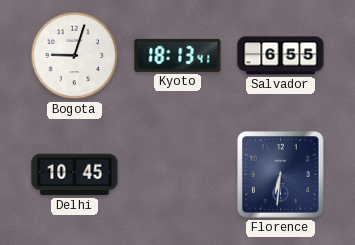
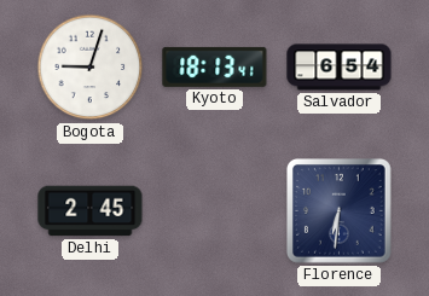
Salvador: 6:55 -> 6:54 (340, 68)
Delhi: 10:45 -> 2:45 (91, 211)
